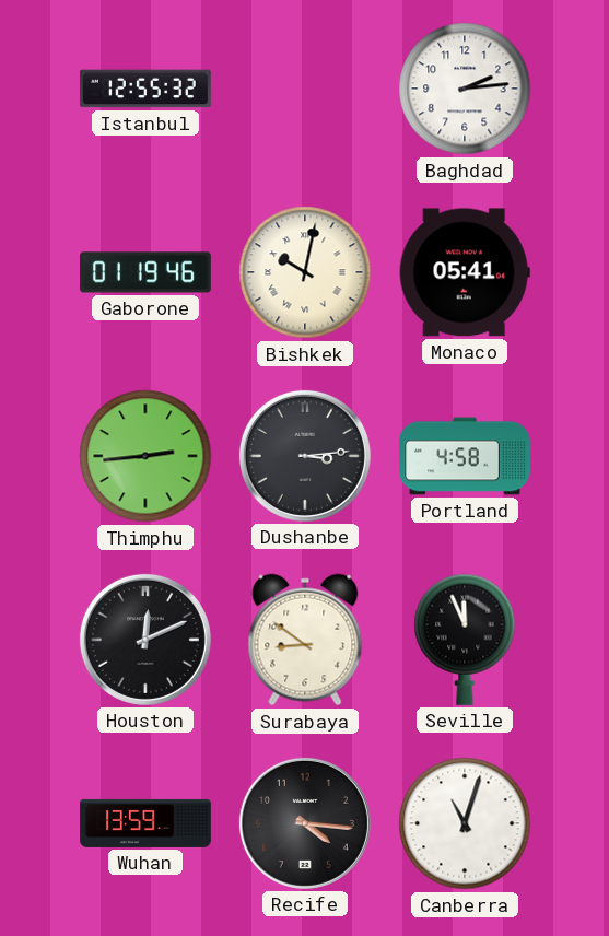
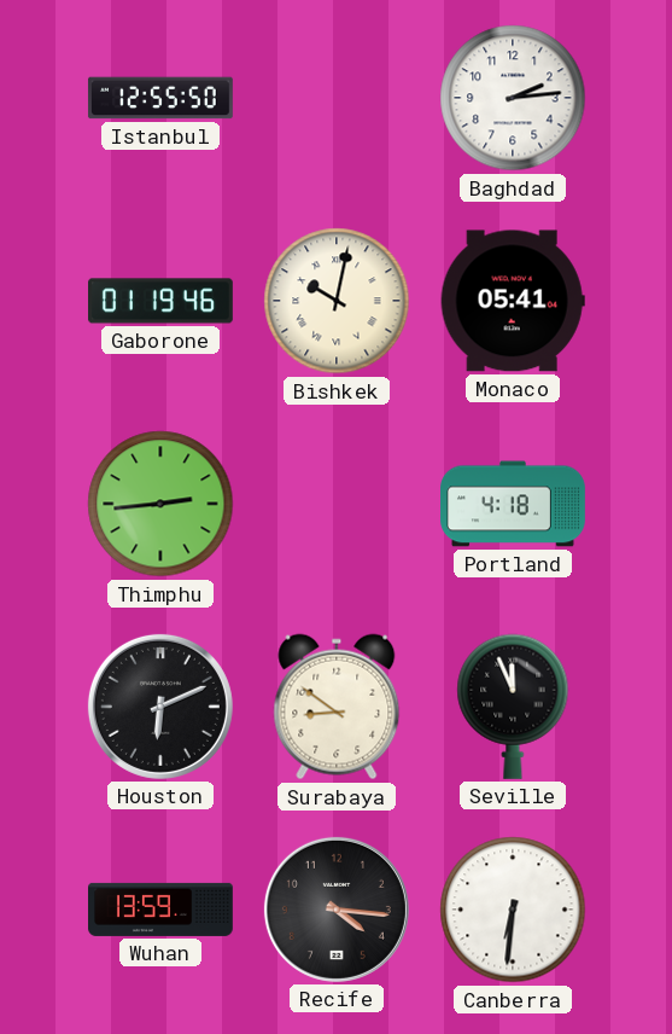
Istanbul: 12:55:32 -> 12:55:50 (160, 98)
Dushanbe: 3:14 -> none (305, 456)
Portland: 4:58 -> 4:18 (514, 504)
Houston: 12:11 -> 6:11 (160, 707)
Canberra: 11:03 -> 6:31 (513, 910)
